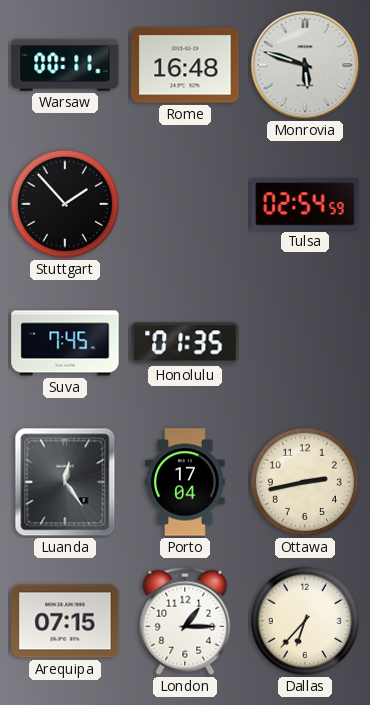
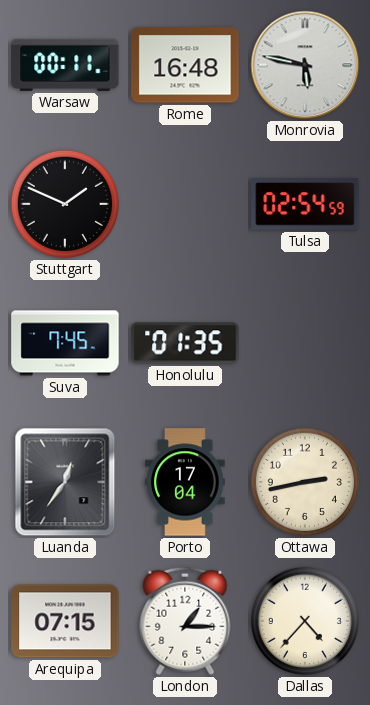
Monrovia: 5:48 -> 5:47 (305, 65)
Stuttgart: 1:53 -> 1:49 (65, 204)
Luanda: 12:24 -> 12:36 (65, 482)
Dallas: 6:37 -> 4:37 (305, 621)
